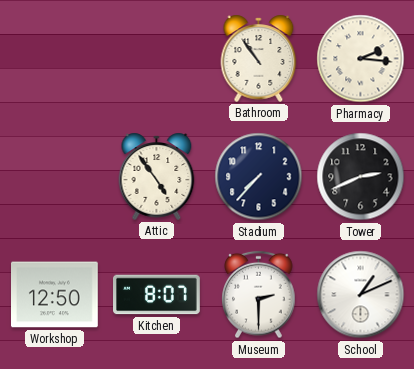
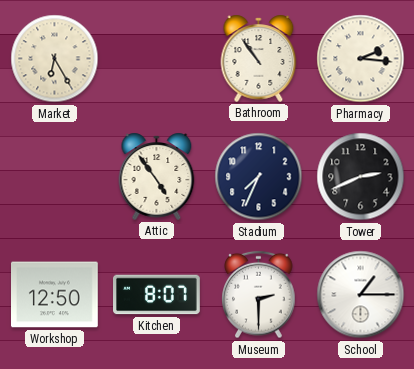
Market: none -> 6:25 (55, 59)
Stadium: 7:37 -> 7:34 (259, 177)
School: 1:11 -> 1:15 (361, 295)
